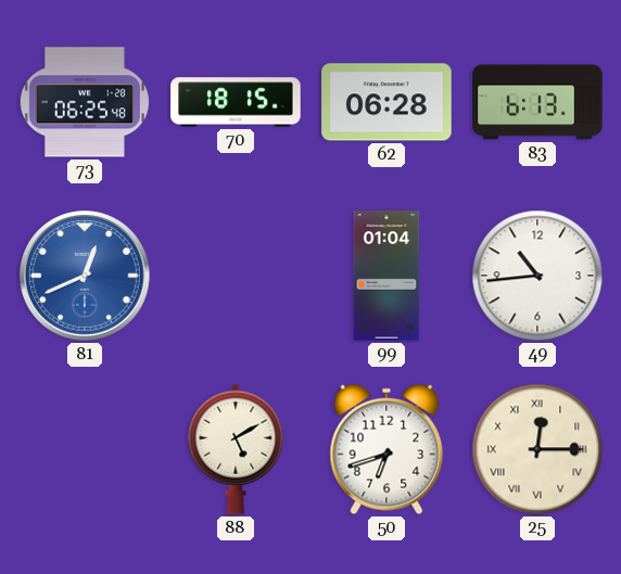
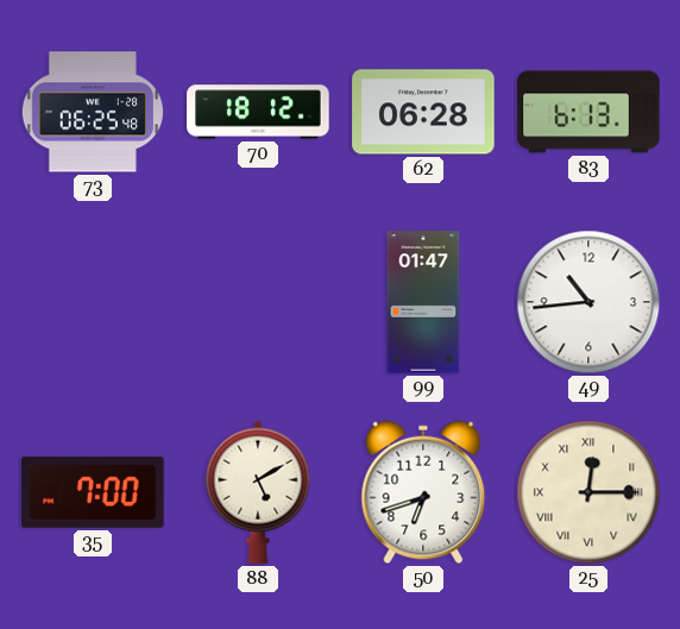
70: 18:15 -> 18:12 (258, 112)
81: 12:41 -> none (86, 277)
99: 01:04 -> 01:47 (423, 302)
35: none -> 7:00 (93, 492)
